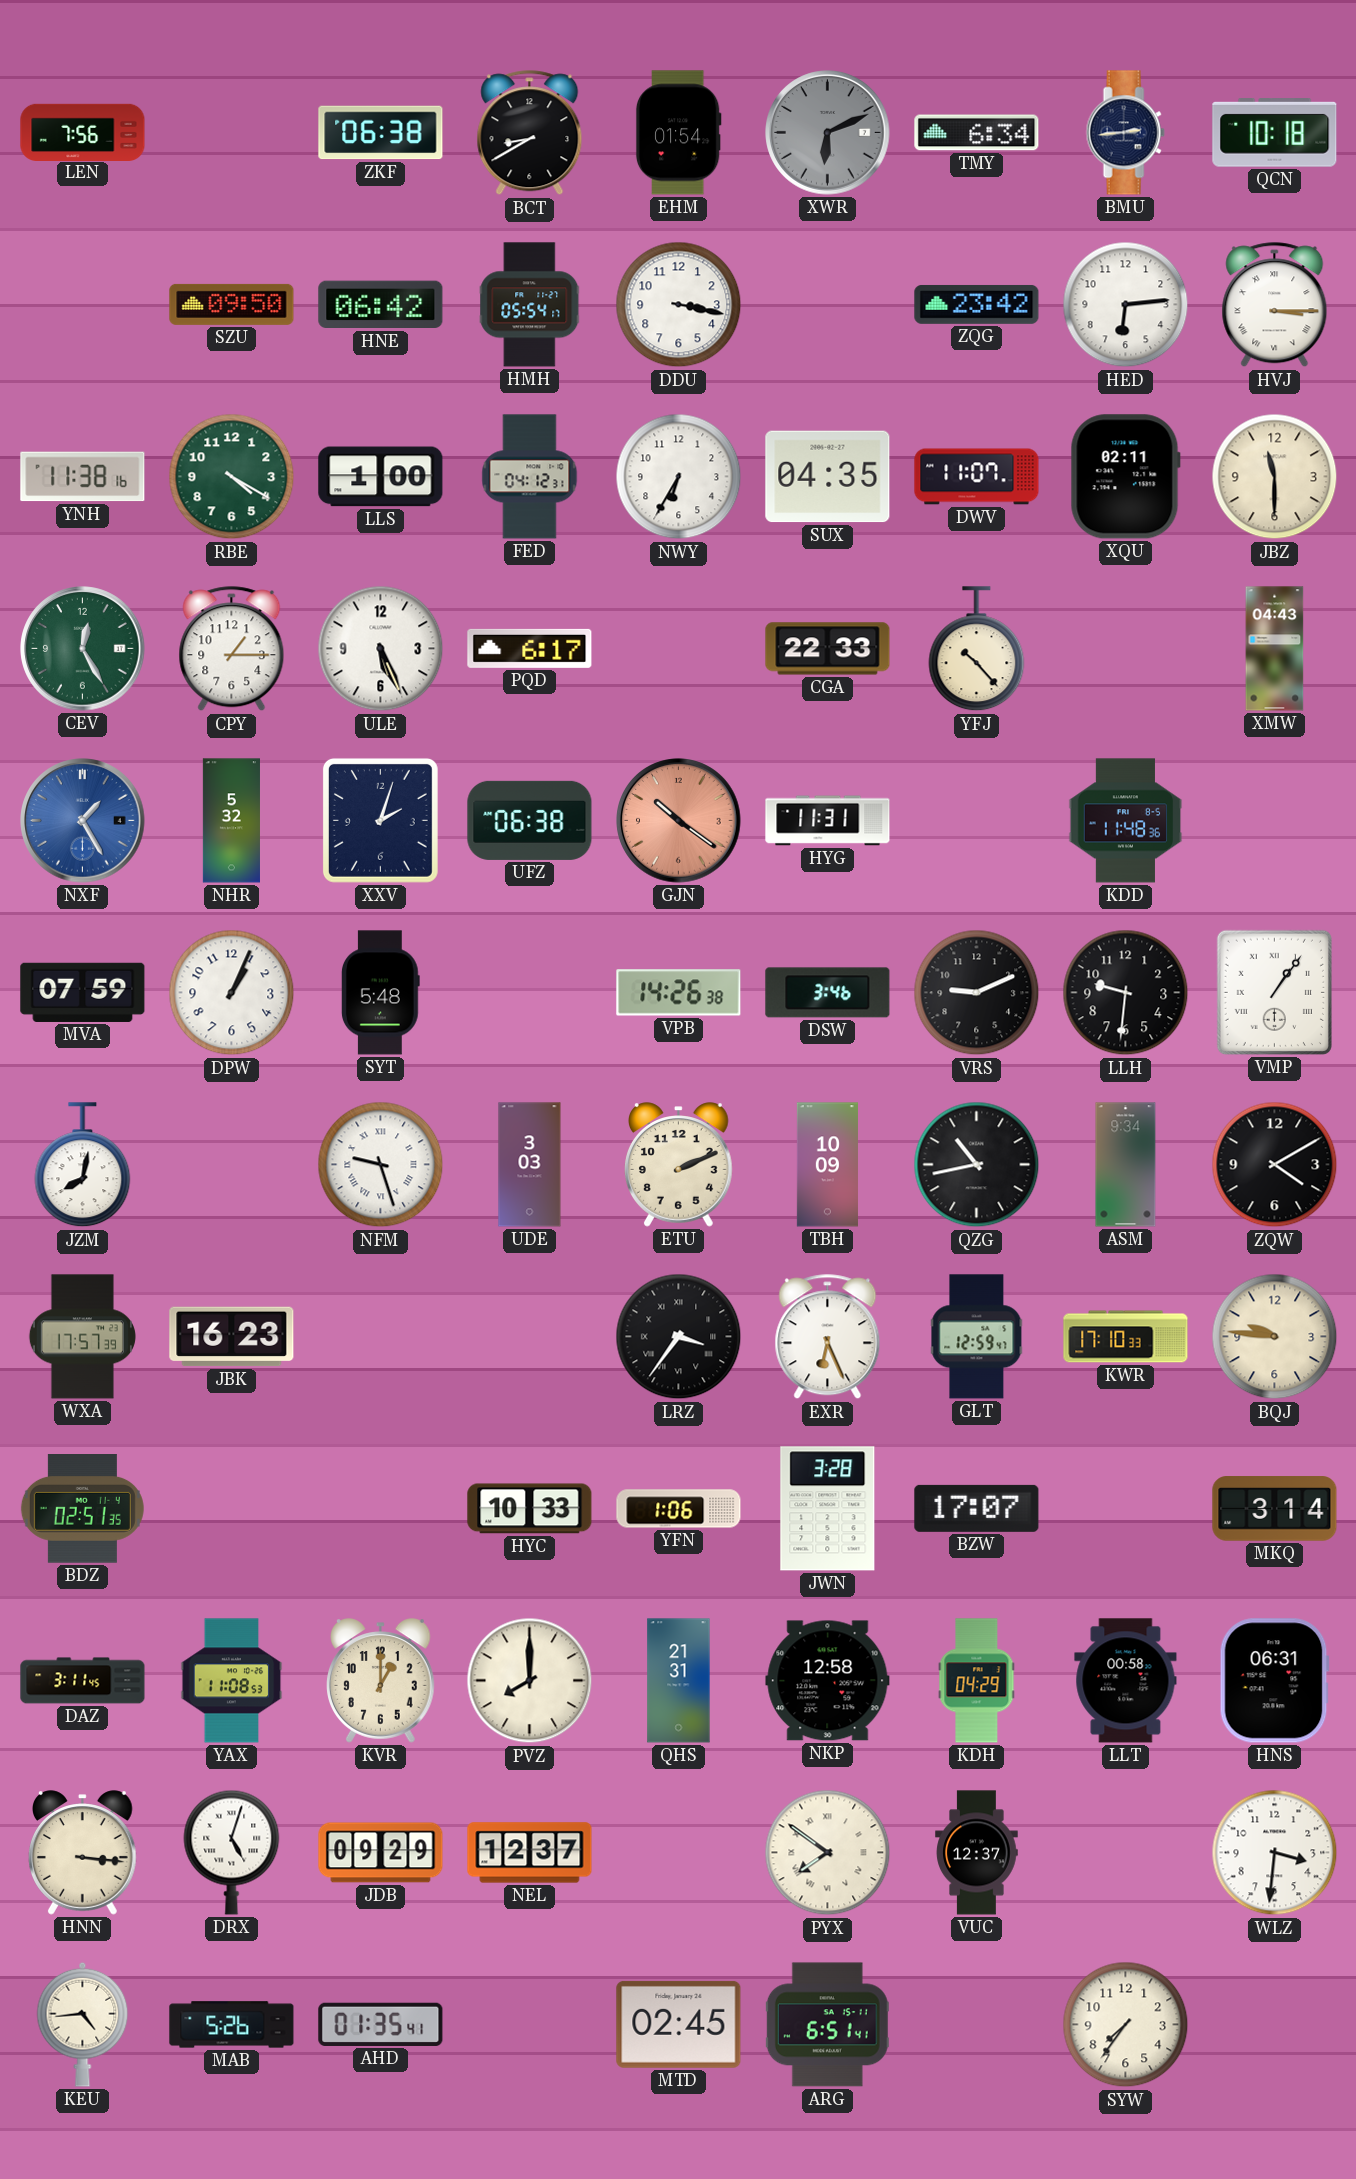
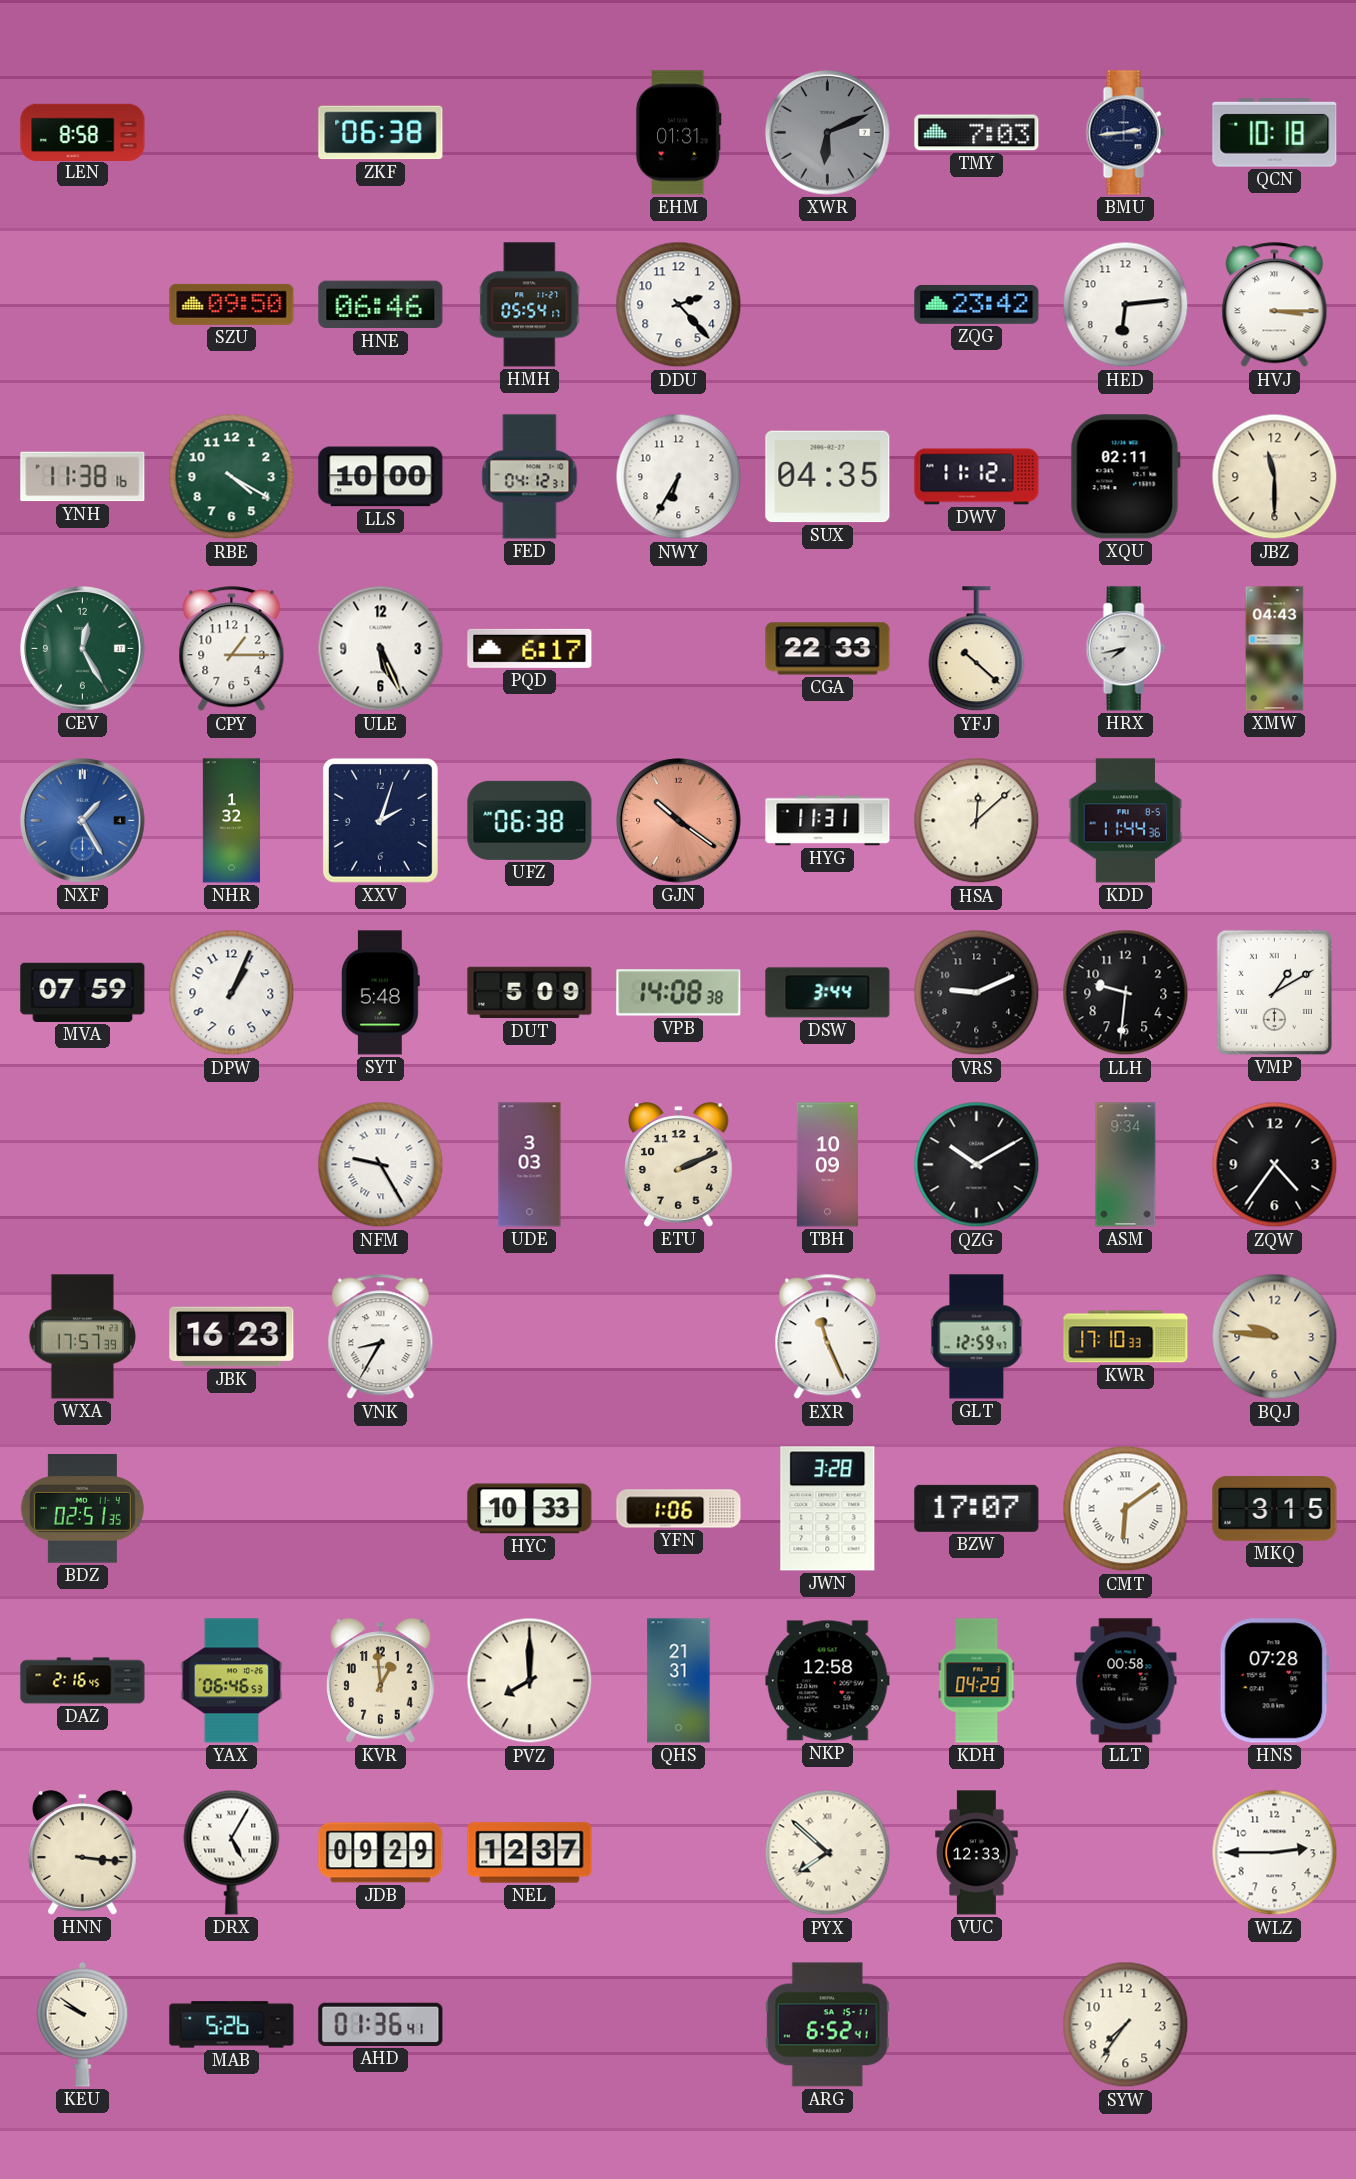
LEN: 7:56 -> 8:58 (83, 132)
BCT: 8:40 -> none (530, 133)
EHM: 01:54 -> 01:31 (678, 133)
TMY: 6:34 -> 7:03 (977, 133)
HNE: 06:42 -> 06:46 (381, 305)
DDU: 3:17 -> 2:23 (679, 305)
LLS: 1:00 -> 10:00 (381, 477)
DWV: 11:07 -> 11:12 (977, 477)
YFJ: 10:23 -> 10:22 (977, 649)
HRX: none -> 7:43 (1125, 649)
NHR: 5:32 -> 1:32 (231, 821)
HSA: none -> 12:08 (977, 821)
KDD: 11:48 -> 11:44 (1126, 821)
DUT: none -> 5:09 (530, 993)
VPB: 14:26 -> 14:08 (679, 993)
DSW: 3:46 -> 3:44 (828, 993)
VMP: 1:06 -> 1:10 (1274, 992)
JZM: 8:02 -> none (83, 1165)
NFM: 9:27 -> 9:25 (381, 1165)
QZG: 10:43 -> 10:10 (977, 1165)
ZQW: 4:10 -> 4:36 (1275, 1165)
VNK: none -> 8:35 (381, 1337)
LRZ: 3:36 -> none (679, 1337)
EXR: 6:26 -> 11:26 (828, 1337)
CMT: none -> 6:09 (1126, 1509)
MKQ: 3:14 -> 3:15 (1275, 1509)
DAZ: 3:11 -> 2:16 (83, 1681)
YAX: 11:08 -> 06:46 (232, 1681)
KVR: 1:00 -> 12:59 (381, 1681)
HNS: 06:31 -> 07:28 (1274, 1681)
DRX: 5:03 -> 5:05 (232, 1852)
PYX: 7:51 -> 7:52 (828, 1853)
VUC: 12:37 -> 12:33 (977, 1853)
WLZ: 3:31 -> 2:45 (1275, 1853)
KEU: 4:44 -> 9:51 (83, 2024)
AHD: 01:35 -> 01:36 (381, 2024)
MTD: 02:45 -> none (679, 2024)
ARG: 6:51 -> 6:52 (827, 2025)
